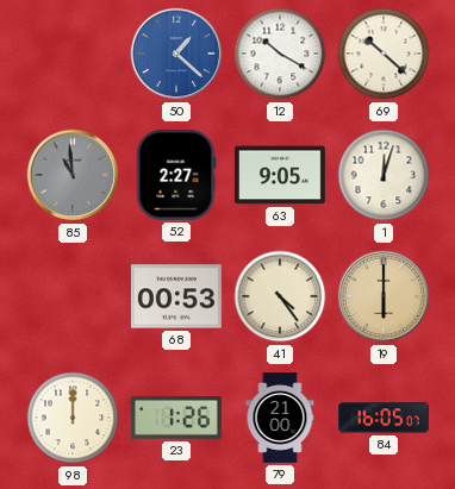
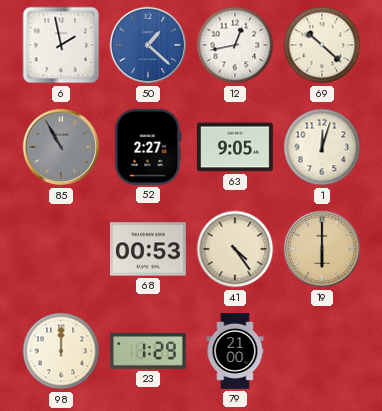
6: none -> 1:58 (61, 45)
12: 10:20 -> 12:43 (235, 45)
85: 10:59 -> 10:55 (61, 147)
23: 1:26 -> 1:29 (148, 352)
84: 16:05 -> none (384, 418)
